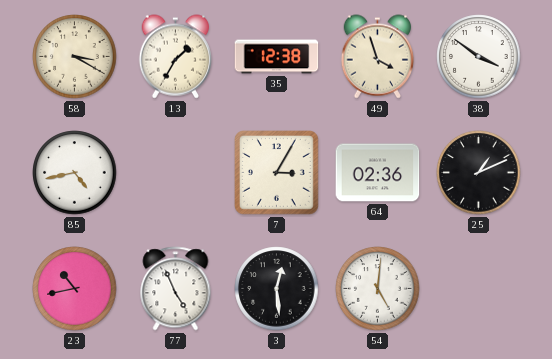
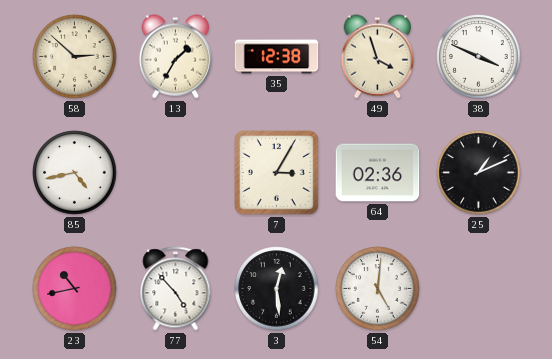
58: 3:20 -> 2:52 (75, 57)
38: 3:51 -> 3:49 (479, 57)
77: 4:56 -> 4:53 (176, 289)
